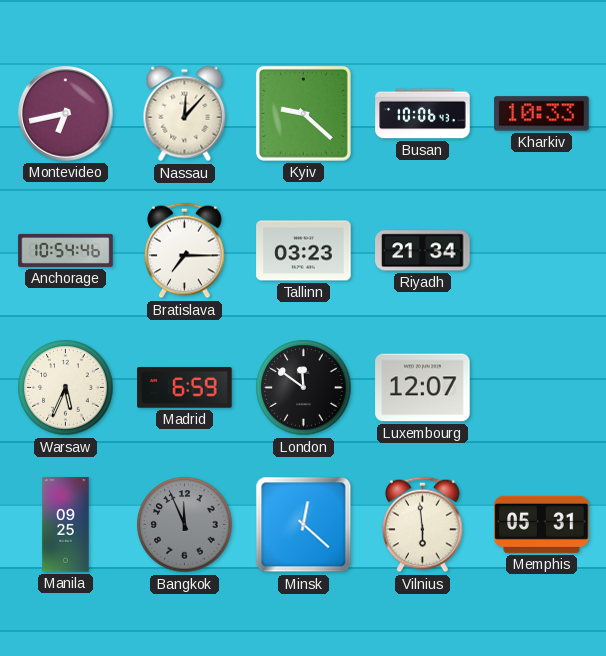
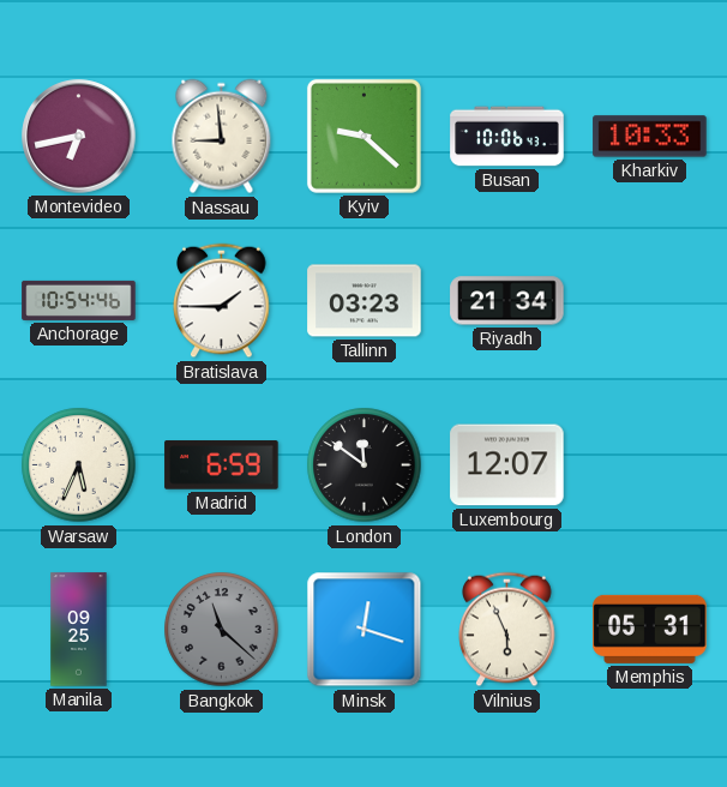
Nassau: 12:07 -> 8:59 (222, 137)
Bratislava: 7:15 -> 1:45 (222, 301)
Bangkok: 11:56 -> 11:22 (222, 630)
Minsk: 12:22 -> 12:18 (365, 630)
Vilnius: 5:59 -> 5:56 (507, 630)
